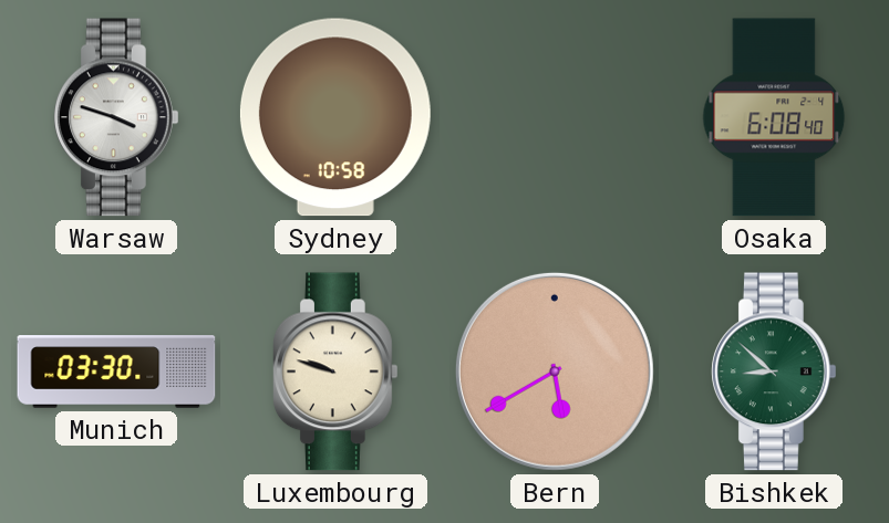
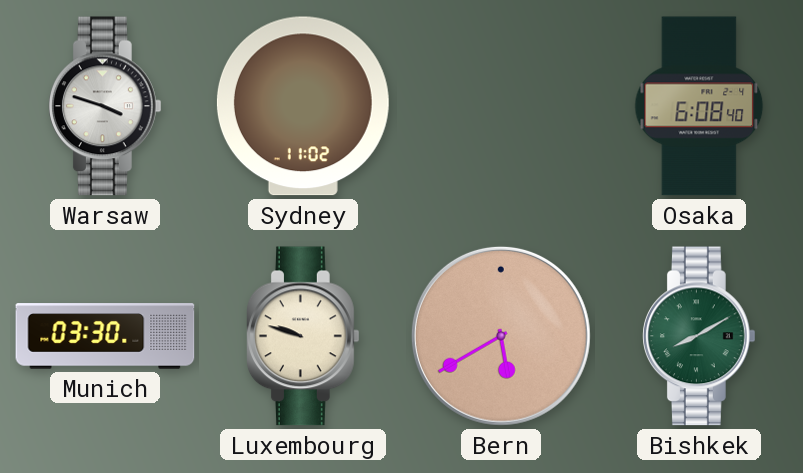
Sydney: 10:58 -> 11:02 (303, 106)
Bishkek: 8:52 -> 8:10 (700, 336)
